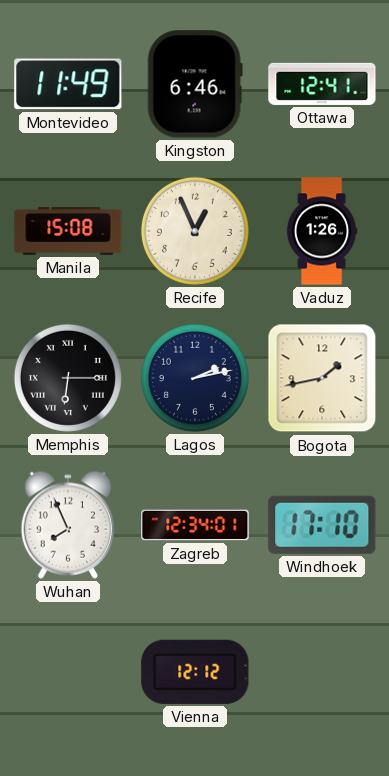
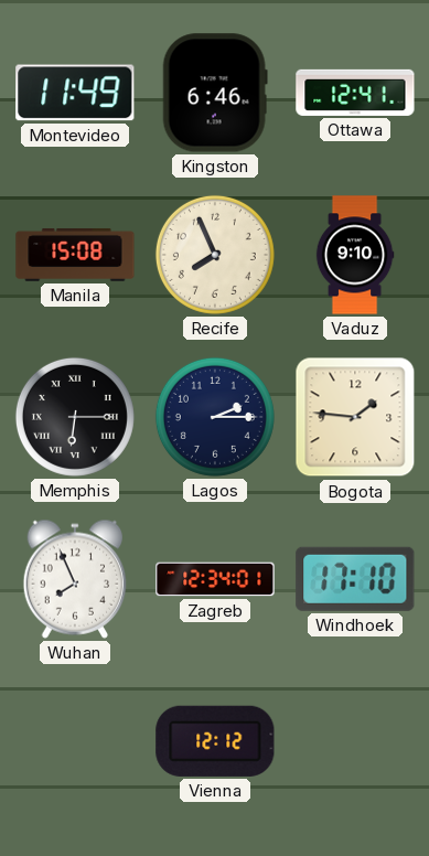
Recife: 12:56 -> 7:56 (215, 255)
Vaduz: 1:26 -> 9:10 (355, 255)
Lagos: 2:13 -> 2:15 (215, 417)
Bogota: 1:43 -> 1:46 (355, 417)
